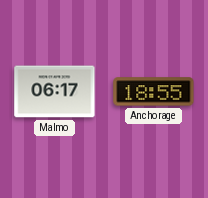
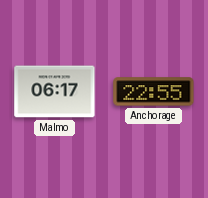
Anchorage: 18:55 -> 22:55 (154, 92)
